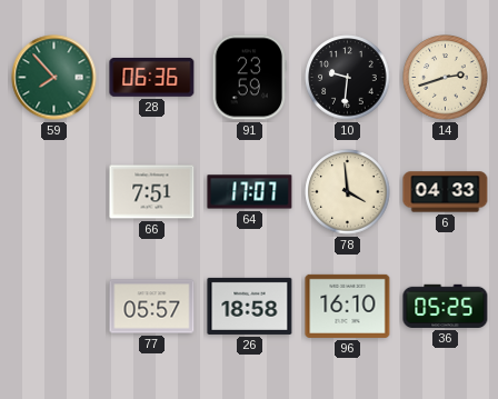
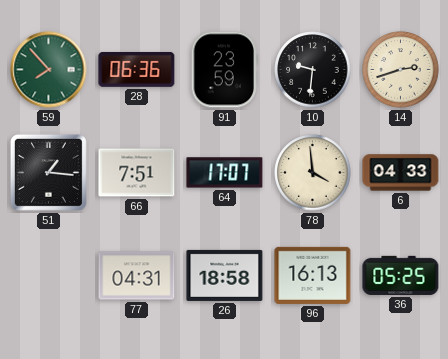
51: none -> 1:16 (48, 172)
77: 05:57 -> 04:31 (137, 276)
96: 16:10 -> 16:13 (313, 275)
